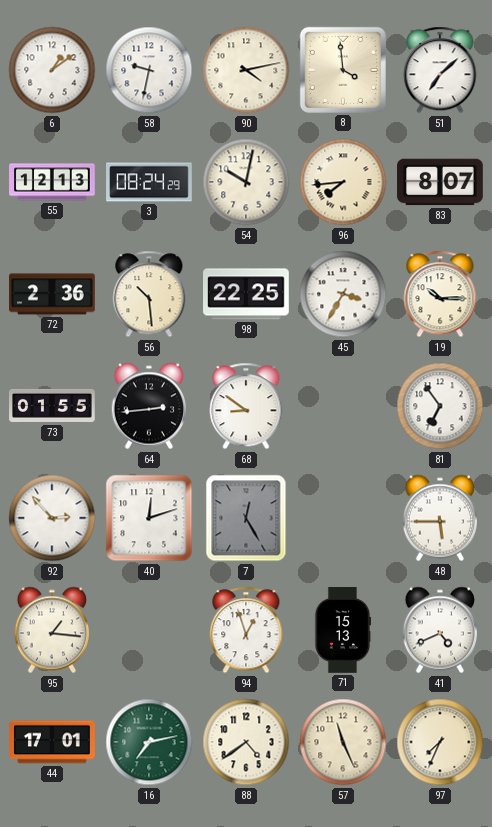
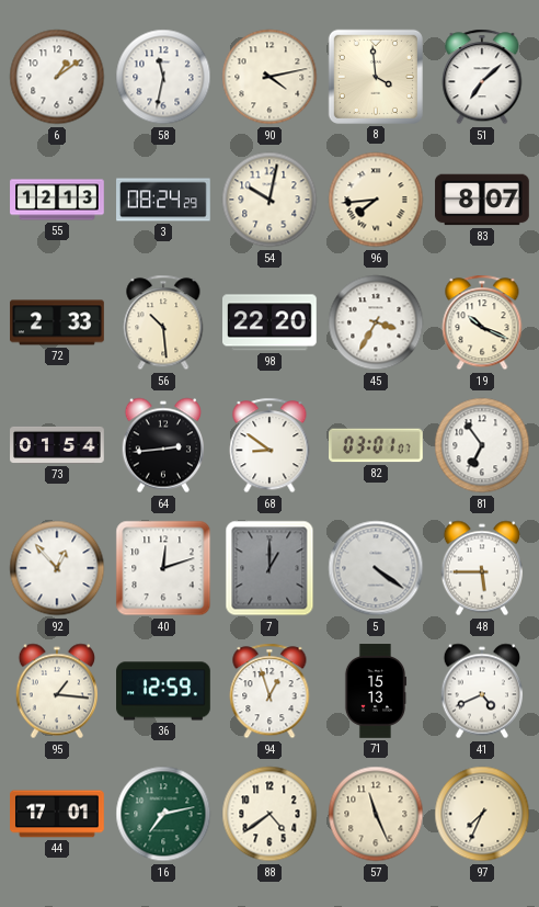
58: 9:32 -> 11:32 (163, 77)
72: 2:36 -> 2:33 (57, 322)
98: 22:25 -> 22:20 (271, 322)
19: 10:15 -> 10:19 (482, 322)
73: 01:55 -> 01:54 (57, 445)
82: none -> 03:01 (377, 445)
92: 2:53 -> 12:53 (57, 568)
7: 12:25 -> 1:00 (269, 568)
5: none -> 4:21 (376, 568)
36: none -> 12:59 (163, 691)
